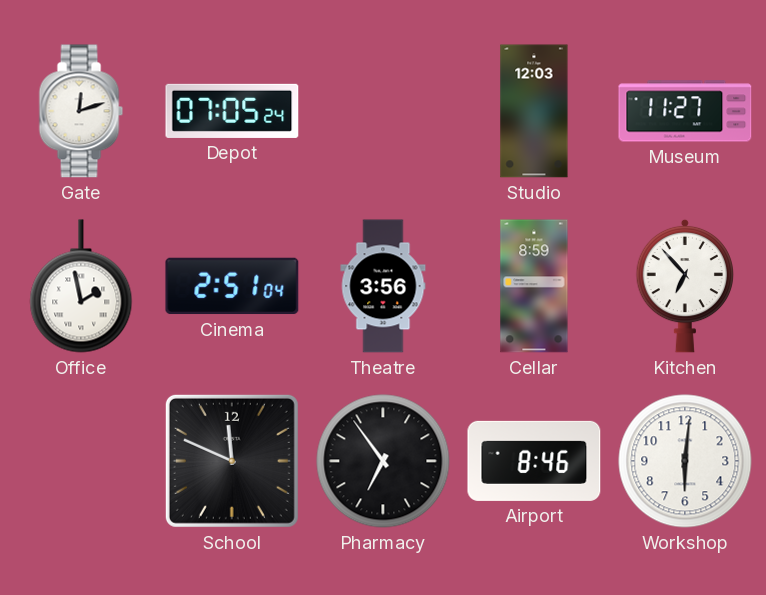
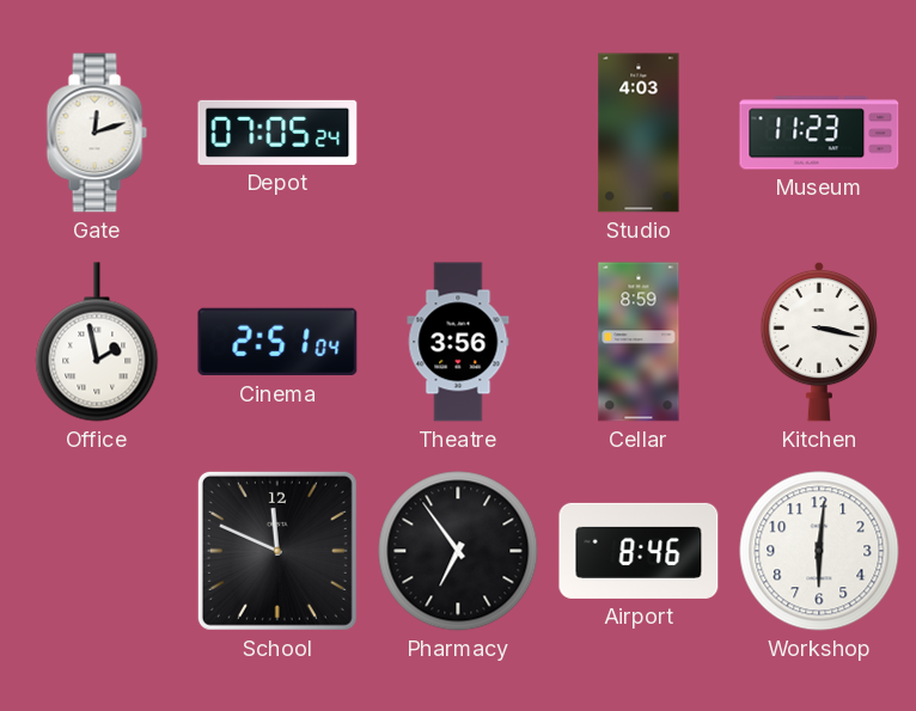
Studio: 12:03 -> 4:03 (639, 133)
Museum: 11:27 -> 11:23 (819, 133)
Kitchen: 6:53 -> 3:17 (818, 342)
